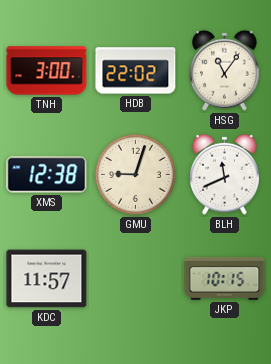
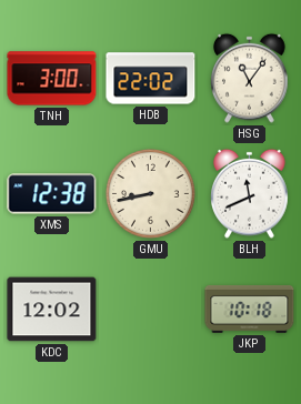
GMU: 9:03 -> 8:43 (150, 193)
KDC: 11:57 -> 12:02 (52, 310)
JKP: 10:15 -> 10:18 (250, 309)
